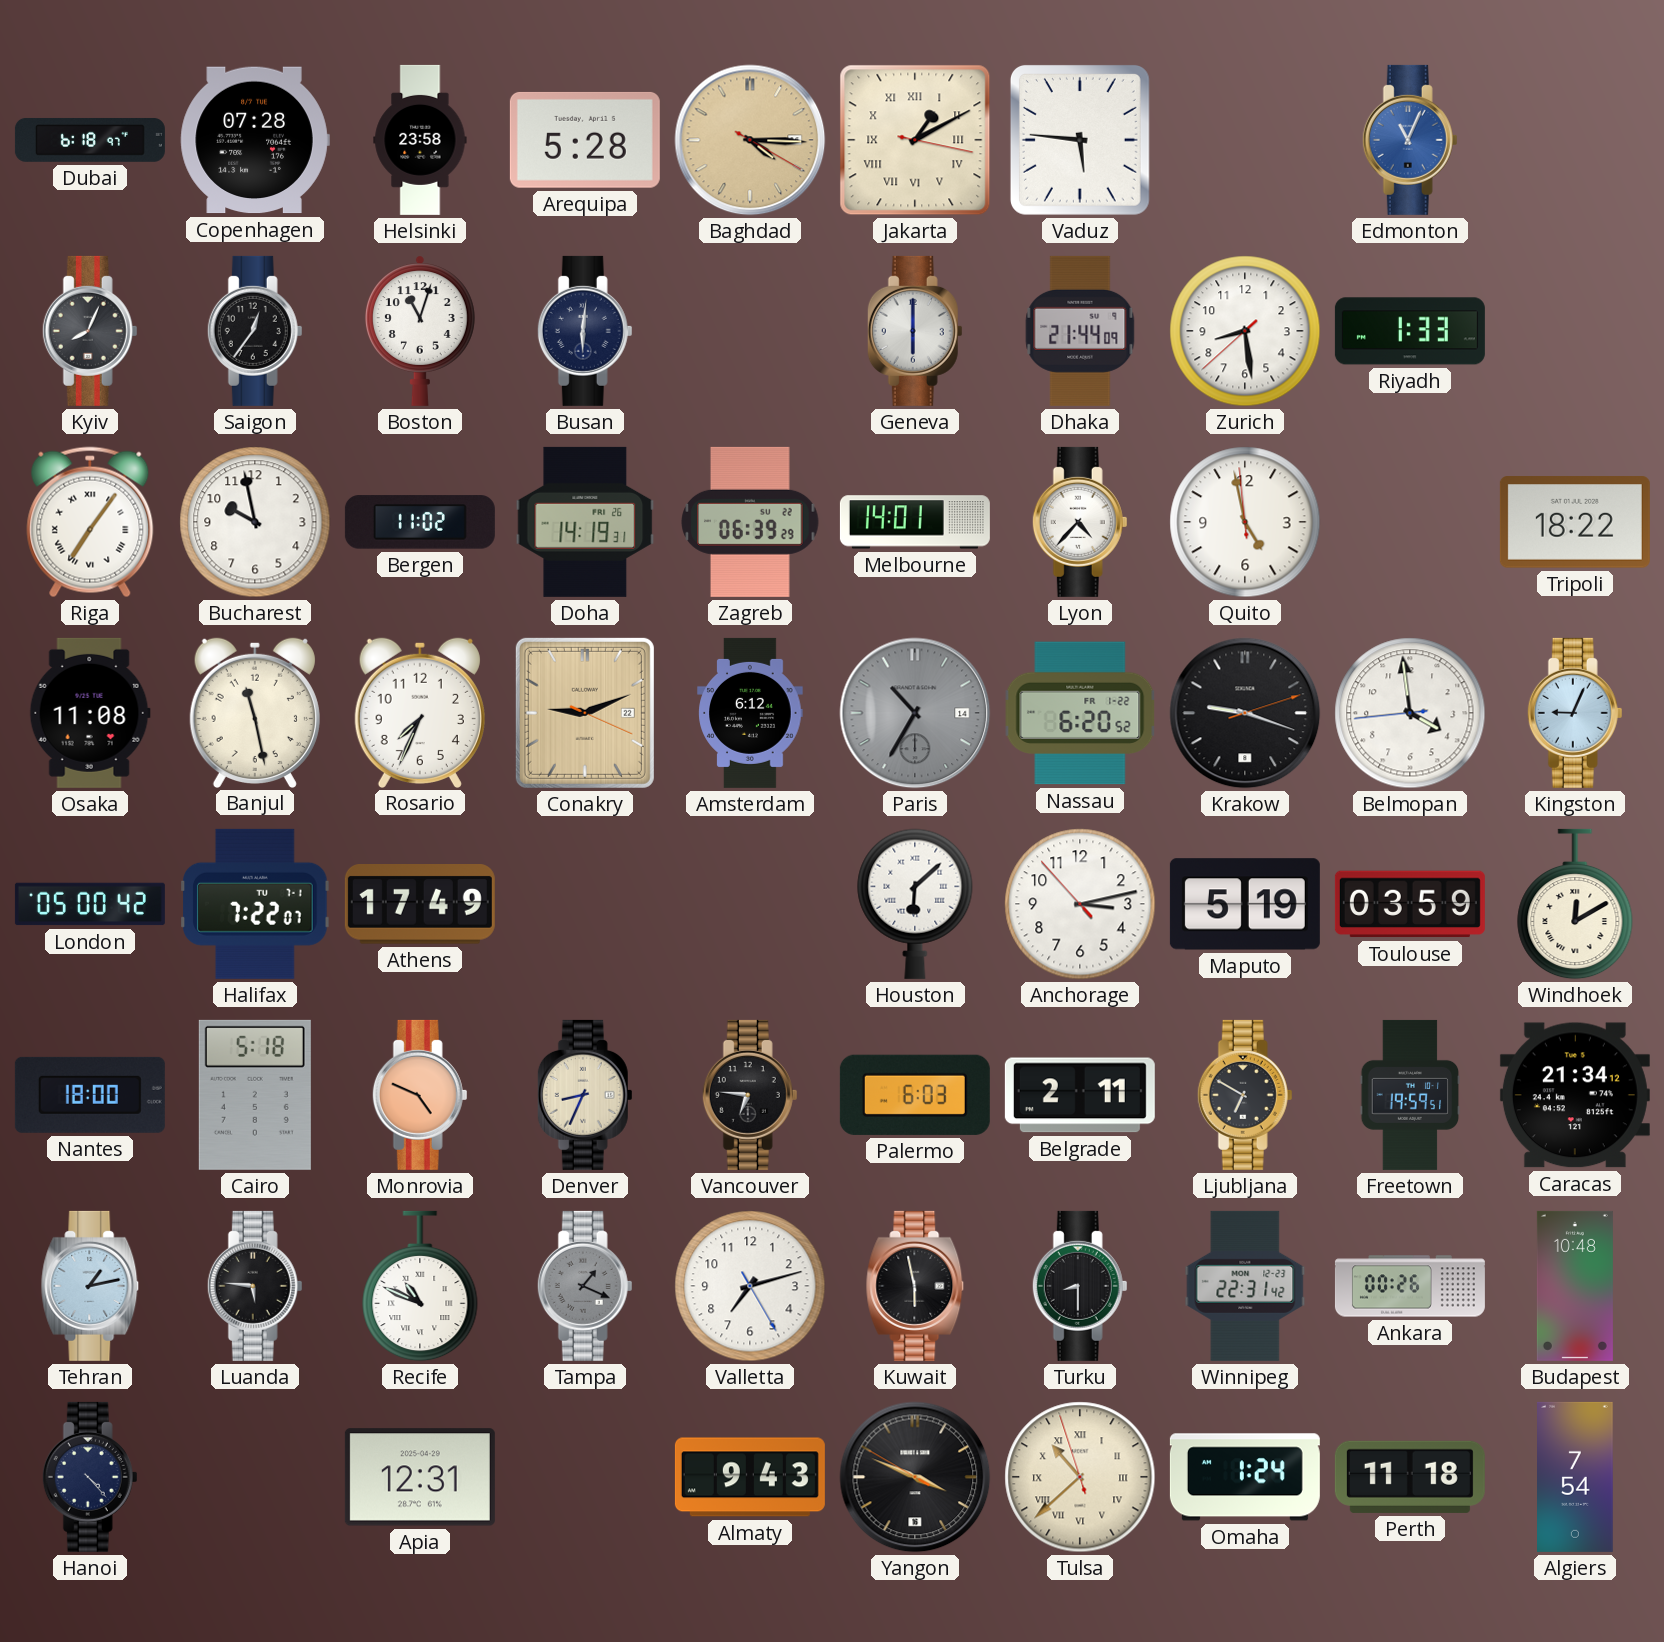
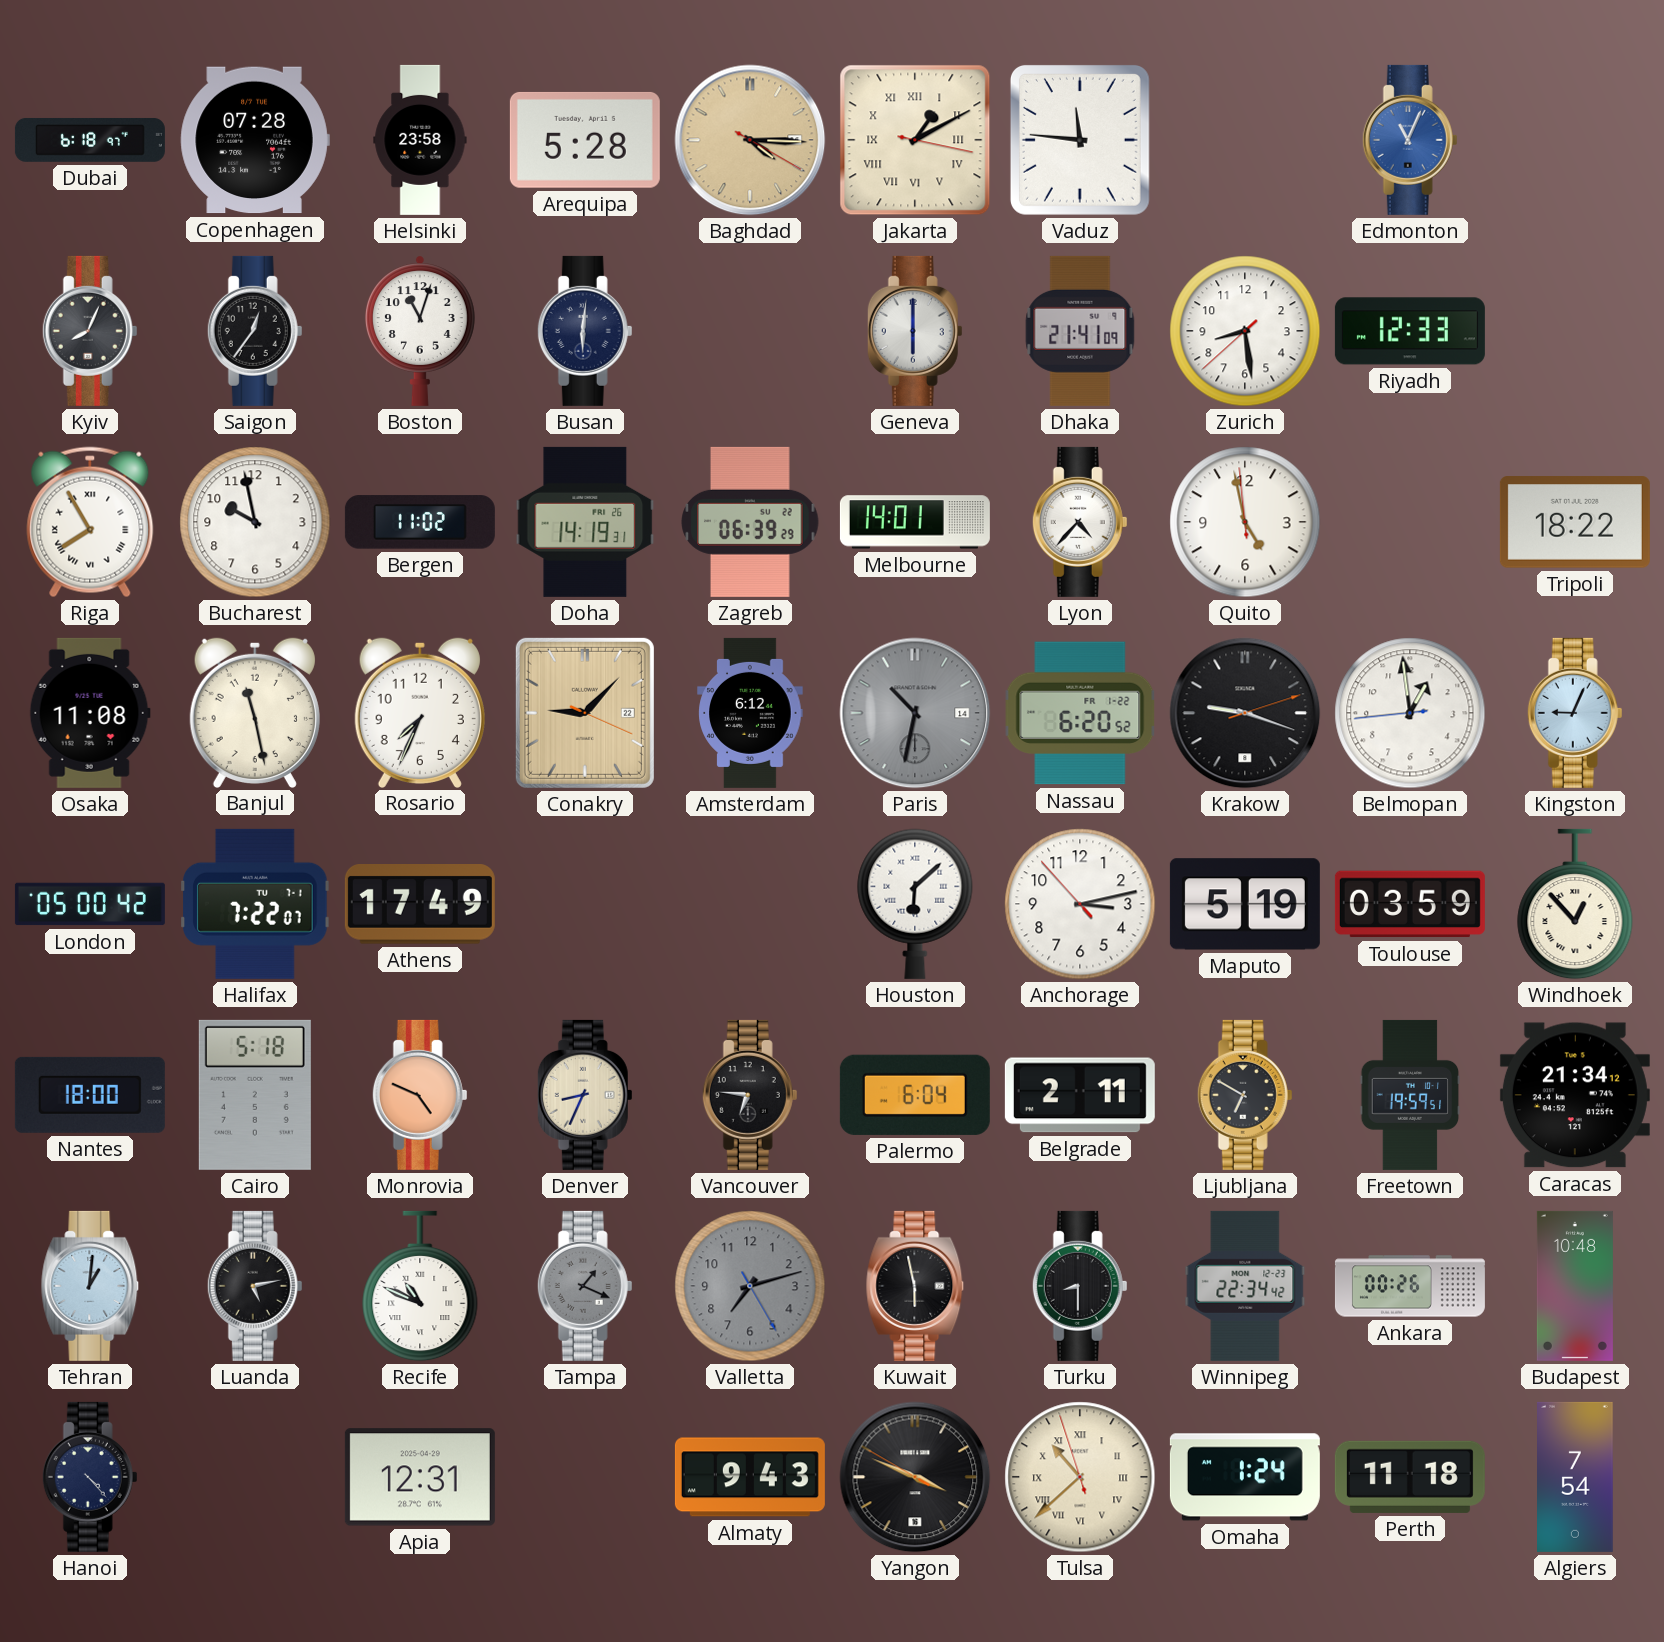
Vaduz: 5:46 -> 11:46 (1080, 140)
Dhaka: 21:44 -> 21:41 (1080, 331)
Riyadh: 1:33 -> 12:33 (1410, 331)
Riga: 7:06 -> 7:55 (90, 522)
Conakry: 9:11 -> 9:07 (585, 713)
Paris: 10:35 -> 10:32 (915, 713)
Belmopan: 3:58 -> 12:58 (1410, 713)
Windhoek: 12:10 -> 12:53 (1575, 904)
Palermo: 6:03 -> 6:04 (915, 1095)
Tehran: 1:13 -> 1:01 (90, 1286)
Luanda: 5:46 -> 5:13 (255, 1286)
Valletta dial: white -> grey (750, 1286)
Winnipeg: 22:31 -> 22:34 (1245, 1286)
